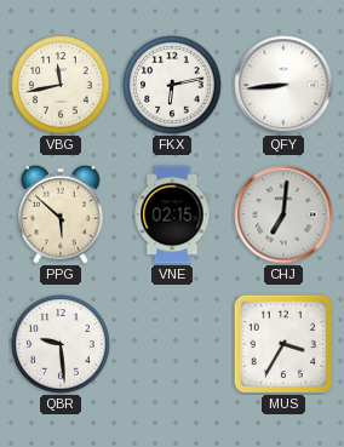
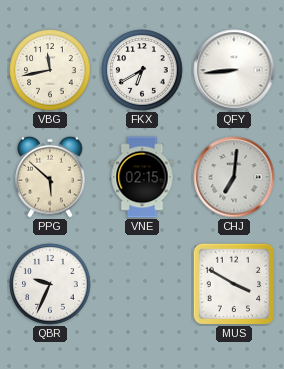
FKX: 6:13 -> 6:40 (142, 70)
QBR: 9:29 -> 9:34 (50, 284)
MUS: 3:35 -> 3:50 (234, 284)
